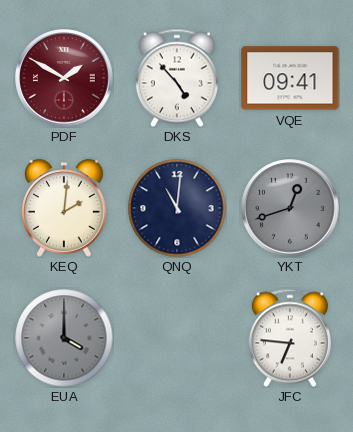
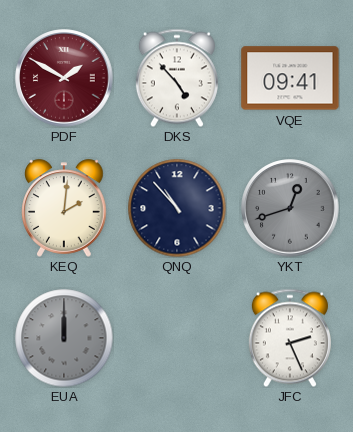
QNQ: 11:01 -> 10:53 (177, 208)
EUA: 4:00 -> 12:00 (64, 338)
JFC: 6:46 -> 2:26 (290, 338)
